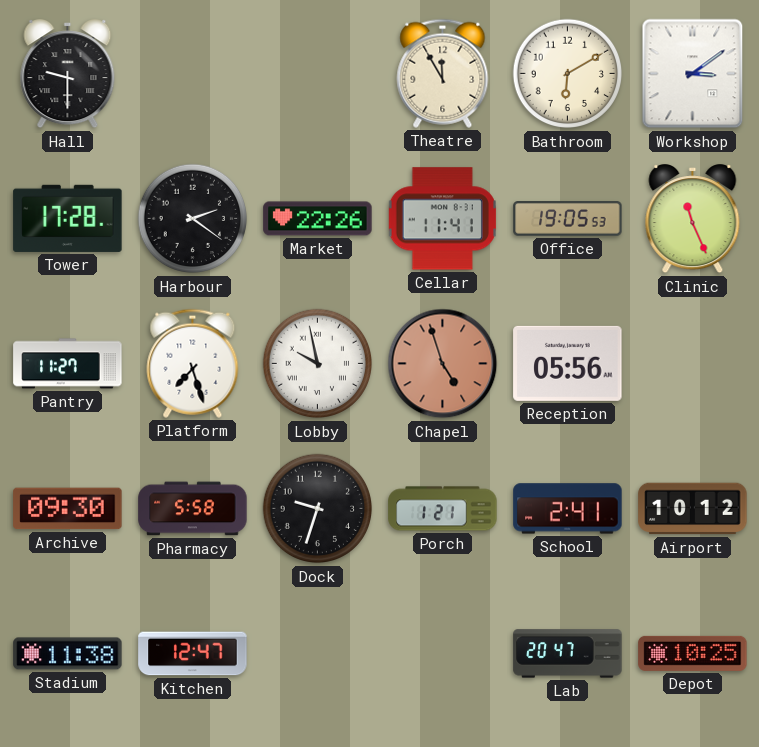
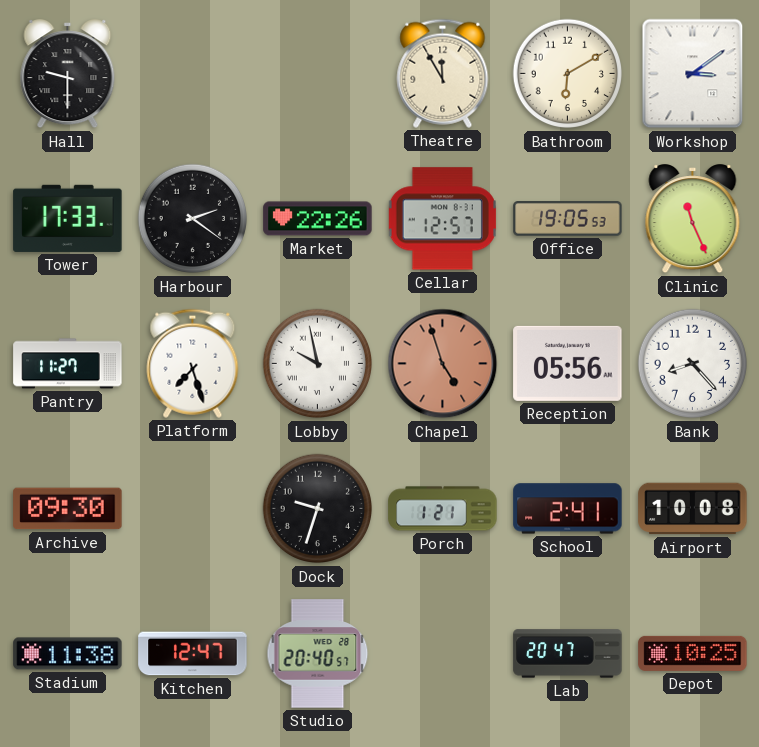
Tower: 17:28 -> 17:33 (68, 218)
Cellar: 11:41 -> 12:57 (442, 219)
Bank: none -> 8:23 (693, 364)
Pharmacy: 5:58 -> none (193, 509)
Airport: 10:12 -> 10:08 (693, 509)
Studio: none -> 20:40 (318, 654)
